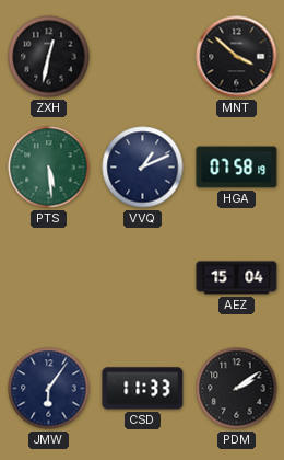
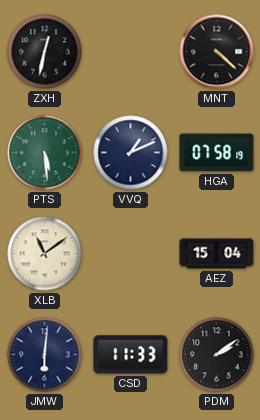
MNT: 3:52 -> 4:22 (217, 52)
XLB: none -> 11:09 (45, 254)
JMW: 6:06 -> 6:01 (45, 355)
